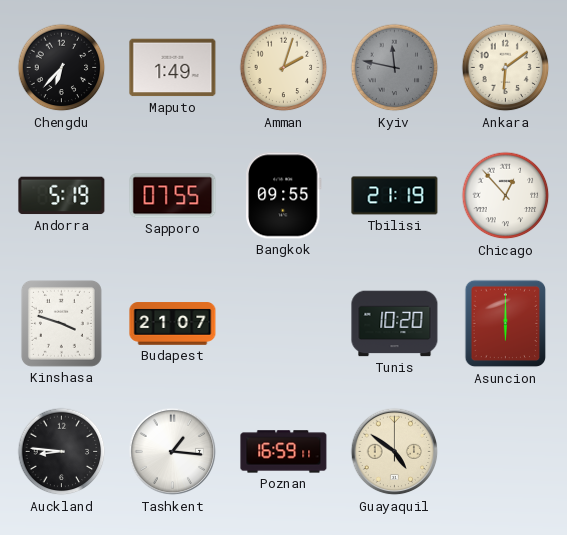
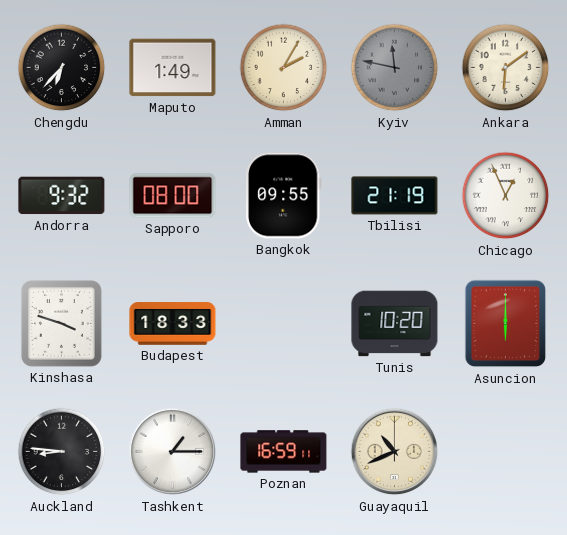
Amman: 2:03 -> 2:05 (284, 68)
Andorra: 5:19 -> 9:32 (62, 196)
Sapporo: 07:55 -> 08:00 (173, 196)
Chicago: 12:53 -> 12:56 (506, 196)
Budapest: 21:07 -> 18:33 (173, 324)
Tashkent: 1:16 -> 1:15 (173, 452)
Guayaquil: 4:51 -> 10:41 (395, 452)
